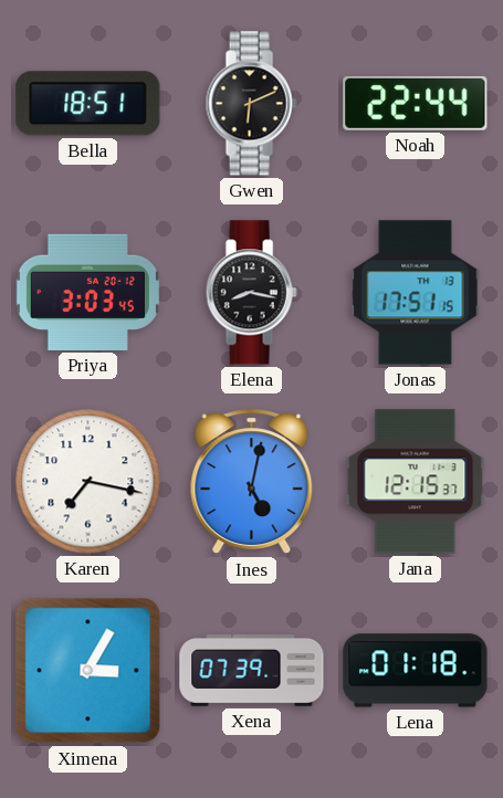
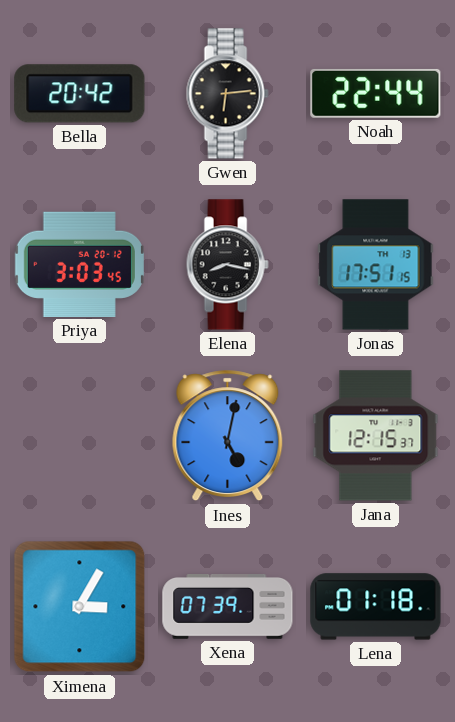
Bella: 18:51 -> 20:42 (80, 94)
Gwen: 6:11 -> 6:14 (227, 94)
Karen: 7:17 -> none (88, 482)
